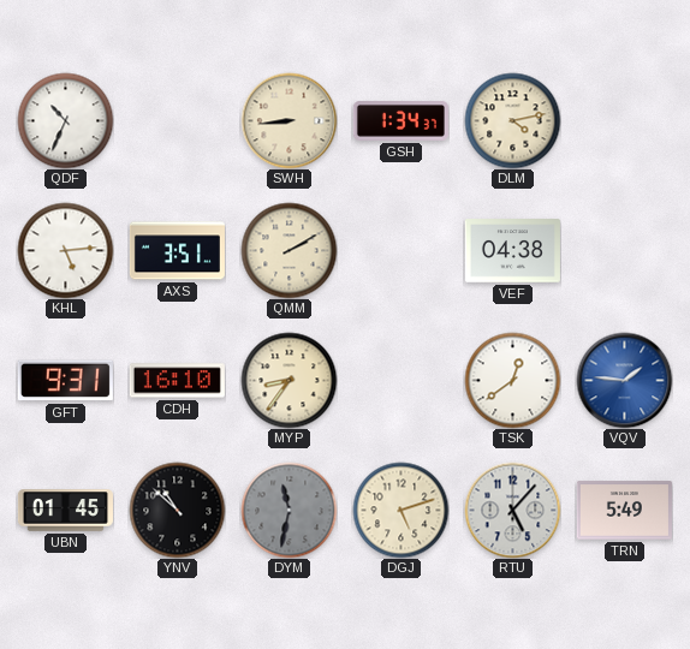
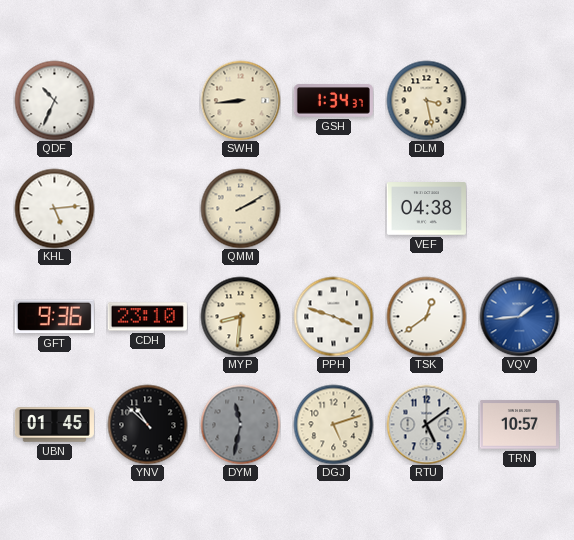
DLM: 4:13 -> 3:28 (426, 100)
AXS: 3:51 -> none (177, 251)
GFT: 9:31 -> 9:36 (54, 317)
CDH: 16:10 -> 23:10 (147, 317)
MYP: 8:36 -> 8:31 (240, 316)
PPH: none -> 3:48 (333, 316)
VQV: 1:46 -> 1:44 (519, 316)
RTU: 5:07 -> 5:09 (426, 424)
TRN: 5:49 -> 10:57 (519, 425)
